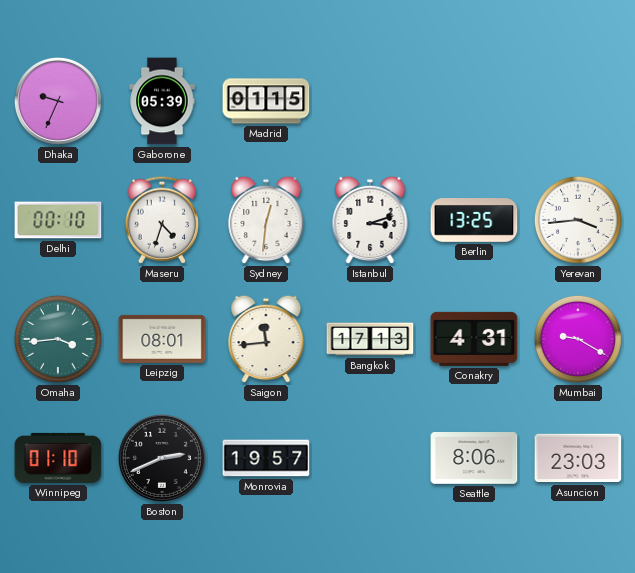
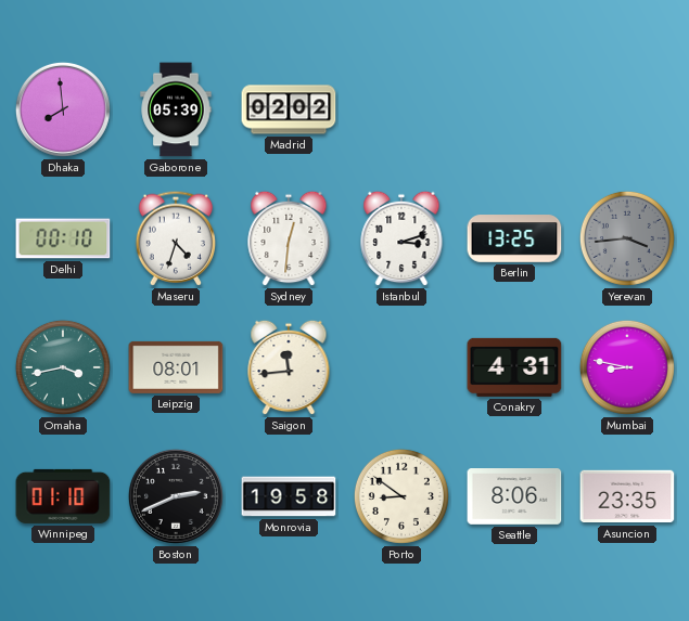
Dhaka: 9:34 -> 7:59 (63, 109)
Madrid: 01:15 -> 02:02 (289, 109)
Yerevan dial: white -> grey (627, 238)
Omaha: 3:44 -> 3:43 (63, 367)
Bangkok: 17:13 -> none (370, 339)
Mumbai: 9:20 -> 8:47 (627, 367)
Monrovia: 19:57 -> 19:58 (289, 496)
Porto: none -> 8:51 (401, 496)
Asuncion: 23:03 -> 23:35 (627, 496)
